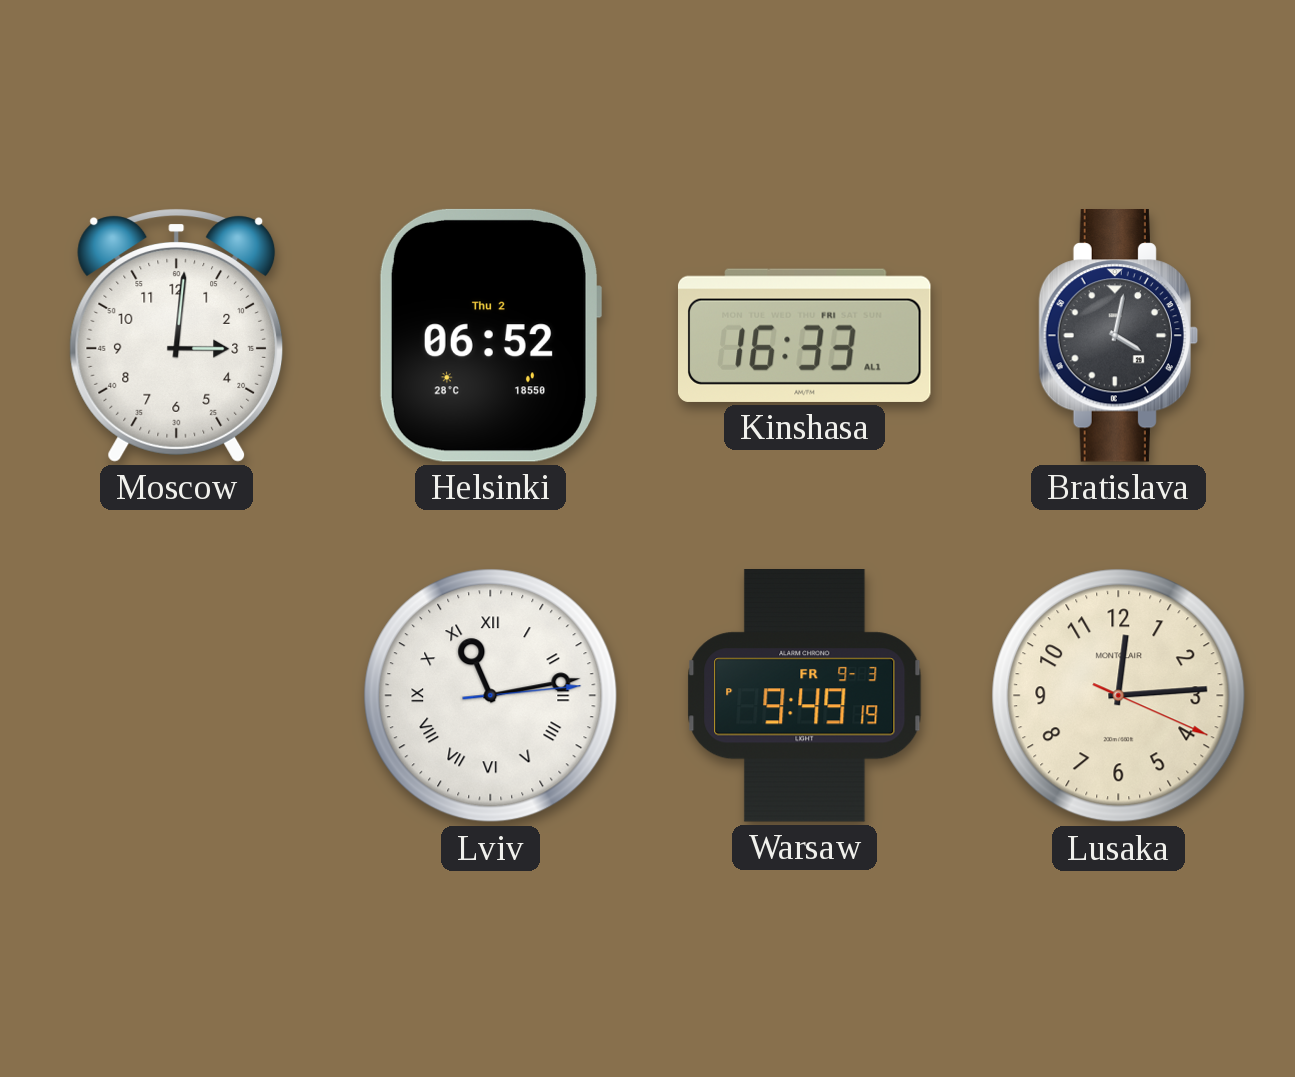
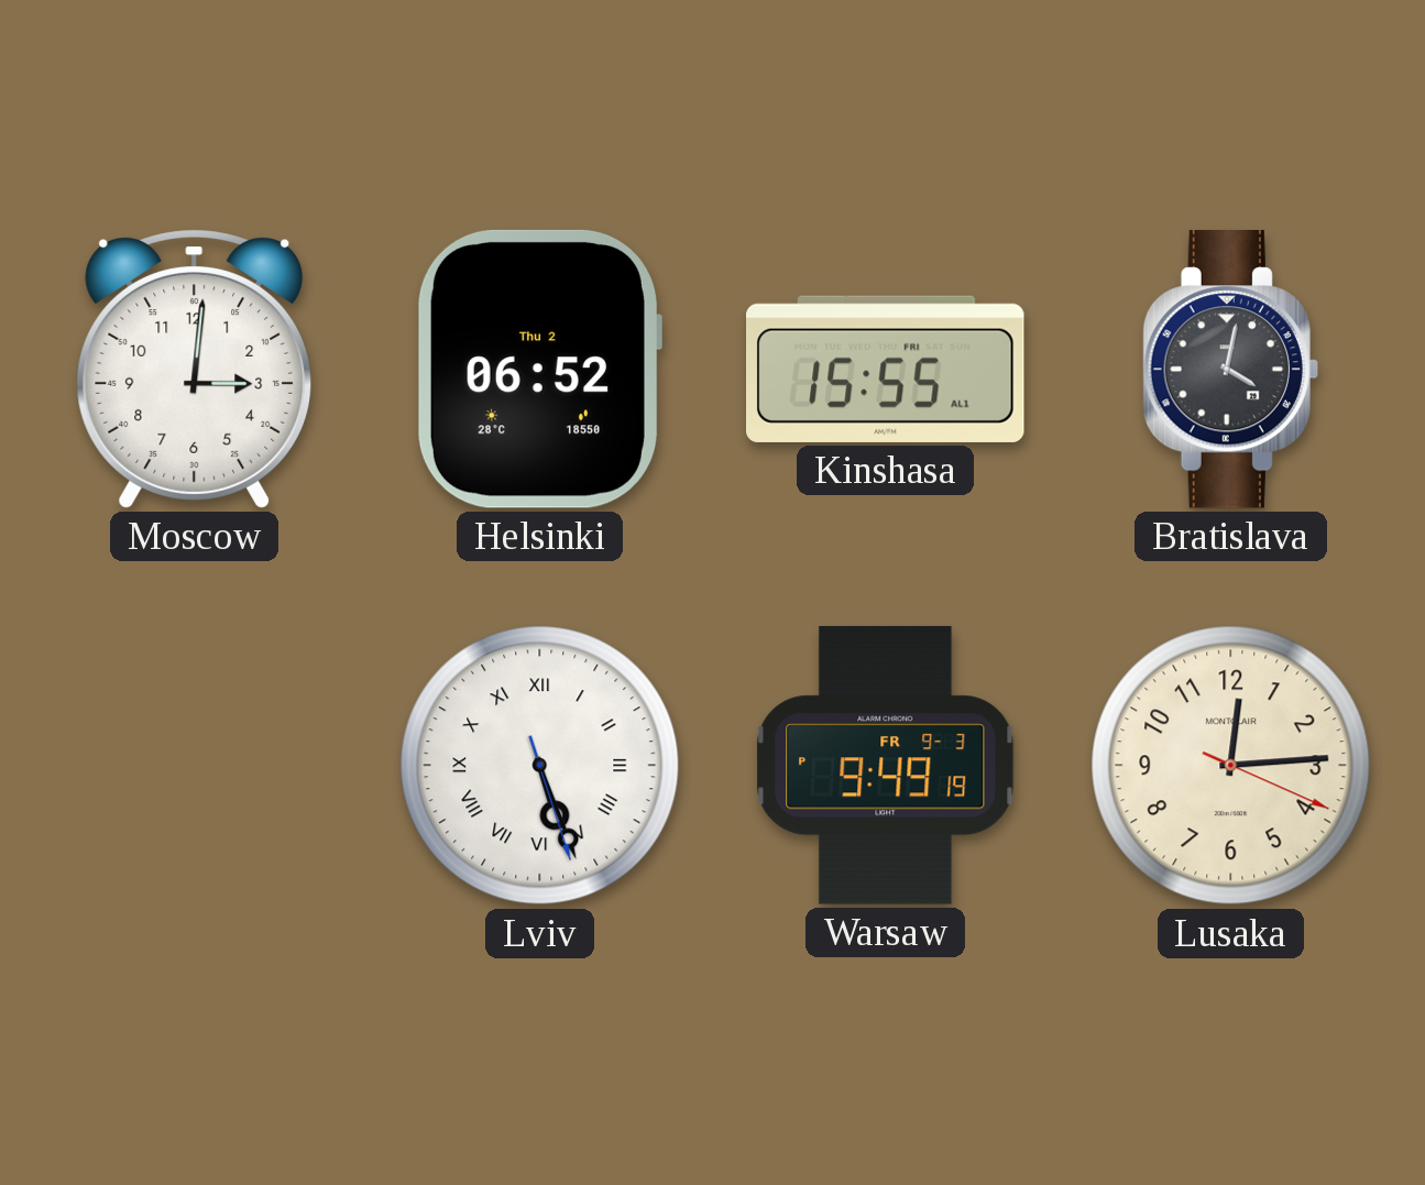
Kinshasa: 16:33 -> 15:55 (886, 369)
Lviv: 11:13 -> 5:26 (540, 766)
